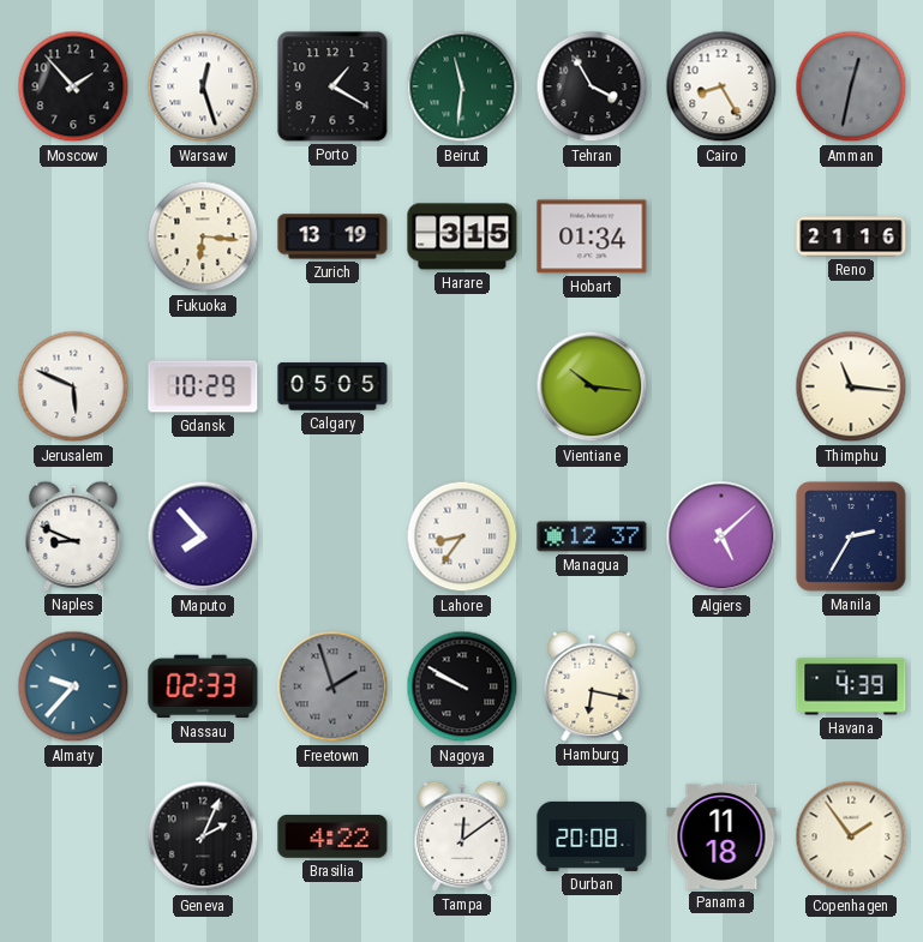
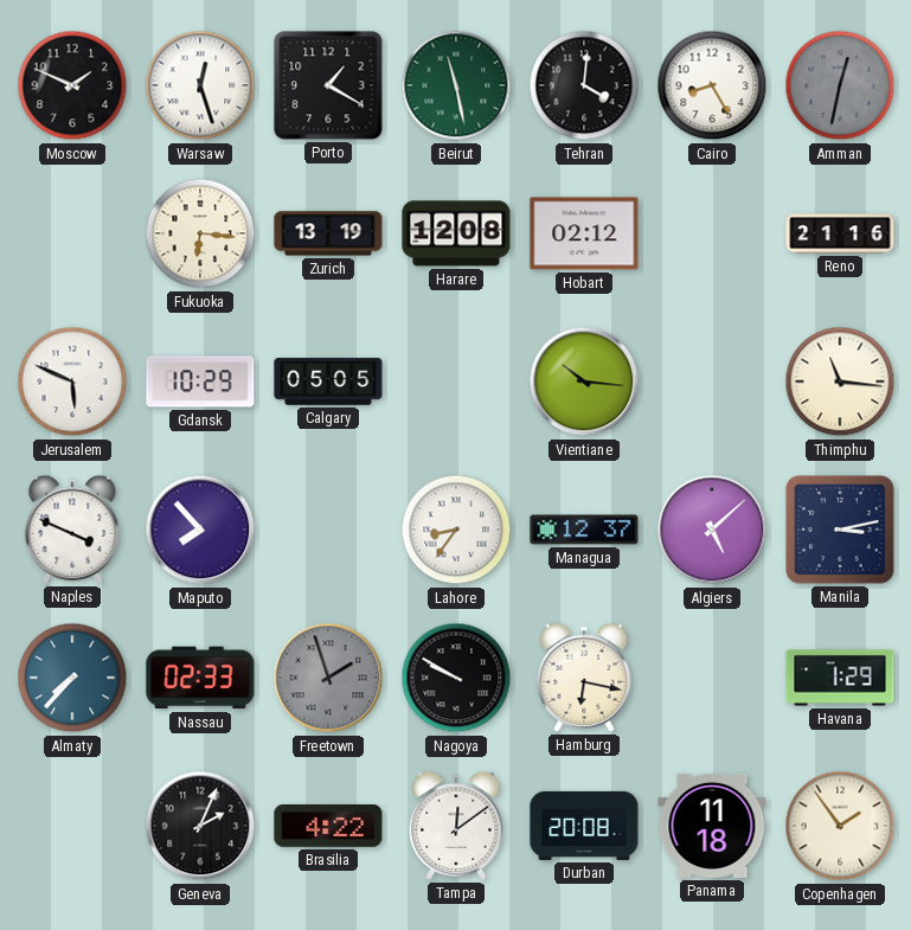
Moscow: 1:53 -> 1:49 (72, 85)
Beirut: 11:31 -> 11:28 (456, 85)
Tehran: 3:55 -> 4:01 (584, 85)
Harare: 3:15 -> 12:08 (456, 233)
Hobart: 01:34 -> 02:12 (584, 233)
Naples: 8:49 -> 3:49 (72, 530)
Manila: 2:35 -> 3:13 (840, 530)
Almaty: 9:37 -> 7:37 (72, 678)
Havana: 4:39 -> 1:29 (840, 678)
